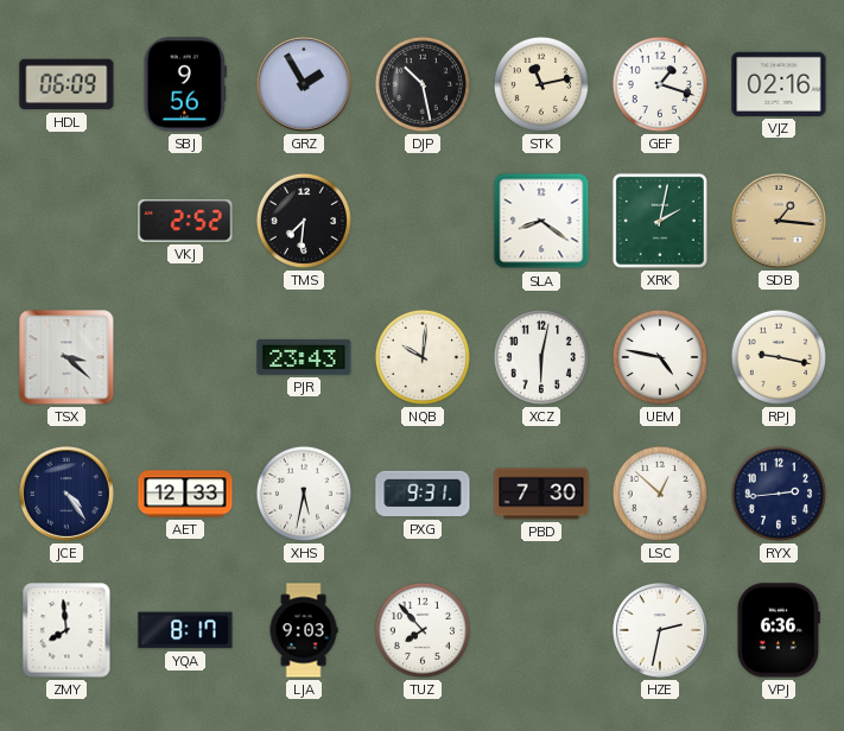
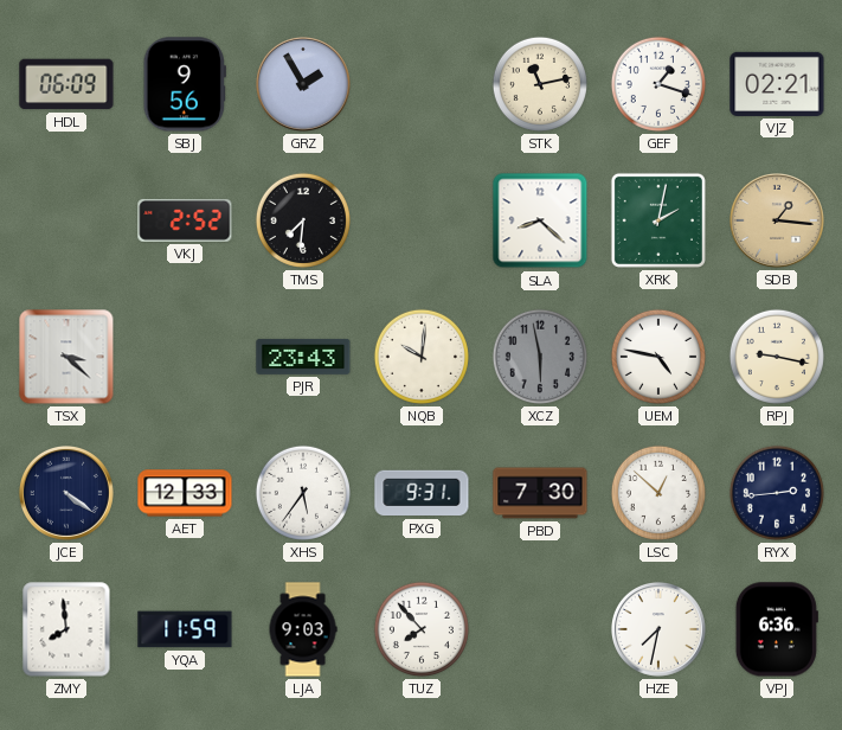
DJP: 10:28 -> none (423, 84)
VJZ: 02:16 -> 02:21 (777, 84)
SLA: 8:21 -> 8:22 (540, 220)
XCZ: 6:02 -> 5:58 (540, 357)
XCZ dial: white -> grey (540, 357)
JCE: 4:24 -> 4:21 (66, 493)
XHS: 5:32 -> 5:36 (303, 493)
YQA: 8:17 -> 11:59 (185, 629)
HZE: 2:32 -> 7:32 (658, 629)
